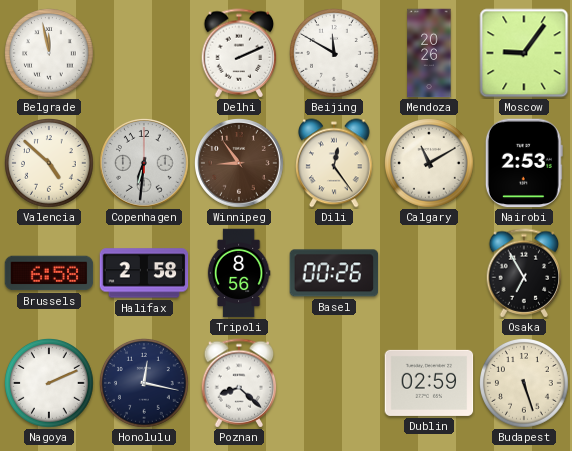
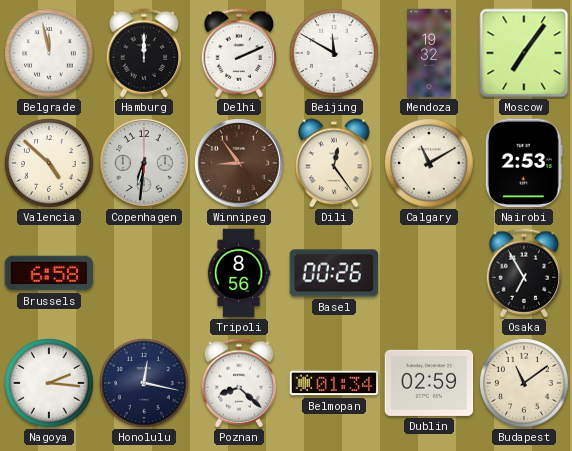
Hamburg: none -> 12:00 (144, 53)
Mendoza: 20:26 -> 19:32 (429, 53)
Moscow: 9:06 -> 7:06 (524, 53)
Halifax: 2:58 -> none (144, 273)
Nagoya: 2:11 -> 2:16 (50, 384)
Belmopan: none -> 01:34 (334, 383)
Budapest: 5:27 -> 11:09 (525, 384)
